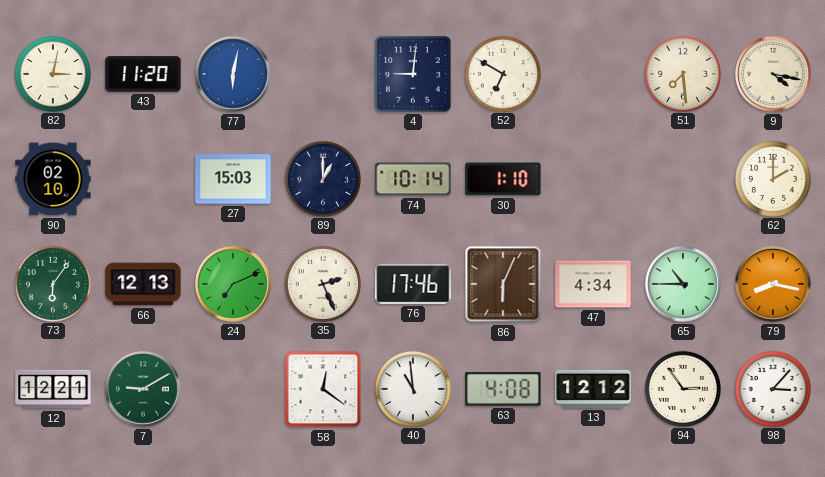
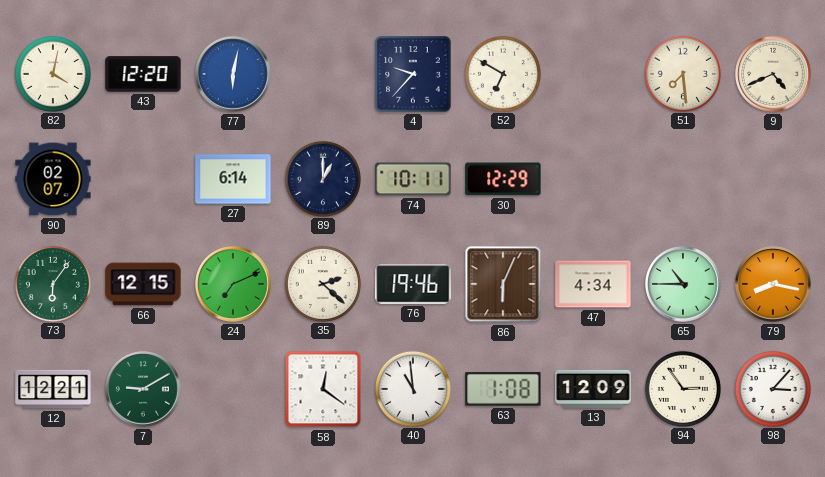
82: 3:02 -> 4:02 (52, 73)
43: 11:20 -> 12:20 (143, 74)
4: 9:01 -> 9:37 (413, 74)
9: 4:17 -> 4:41 (774, 75)
90: 02:10 -> 02:07 (53, 179)
27: 15:03 -> 6:14 (233, 179)
74: 10:14 -> 10:11 (413, 179)
30: 1:10 -> 12:29 (503, 179)
62: 2:00 -> none (772, 178)
66: 12:13 -> 12:15 (143, 284)
35: 2:26 -> 2:22 (322, 283)
76: 17:46 -> 19:46 (413, 284)
63: 4:08 -> 1:08 (503, 389)
13: 12:12 -> 12:09 (593, 389)
